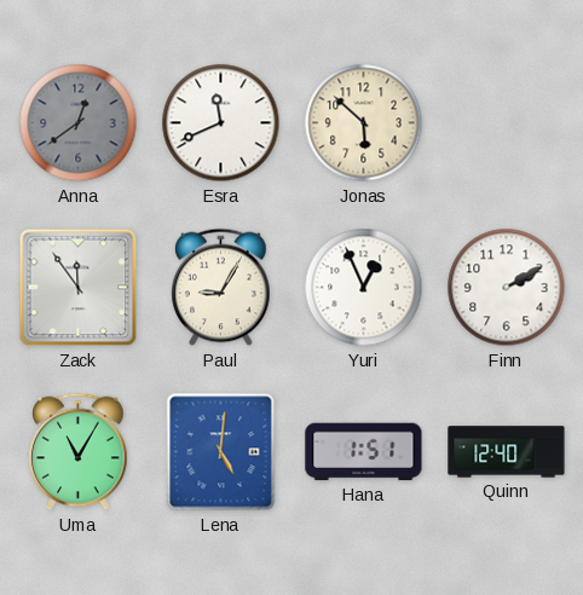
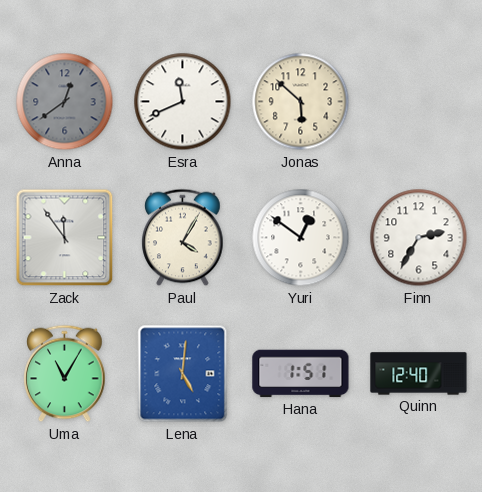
Paul: 9:05 -> 4:05 (183, 238)
Yuri: 12:56 -> 12:51 (301, 238)
Finn: 2:10 -> 2:35 (419, 238)
